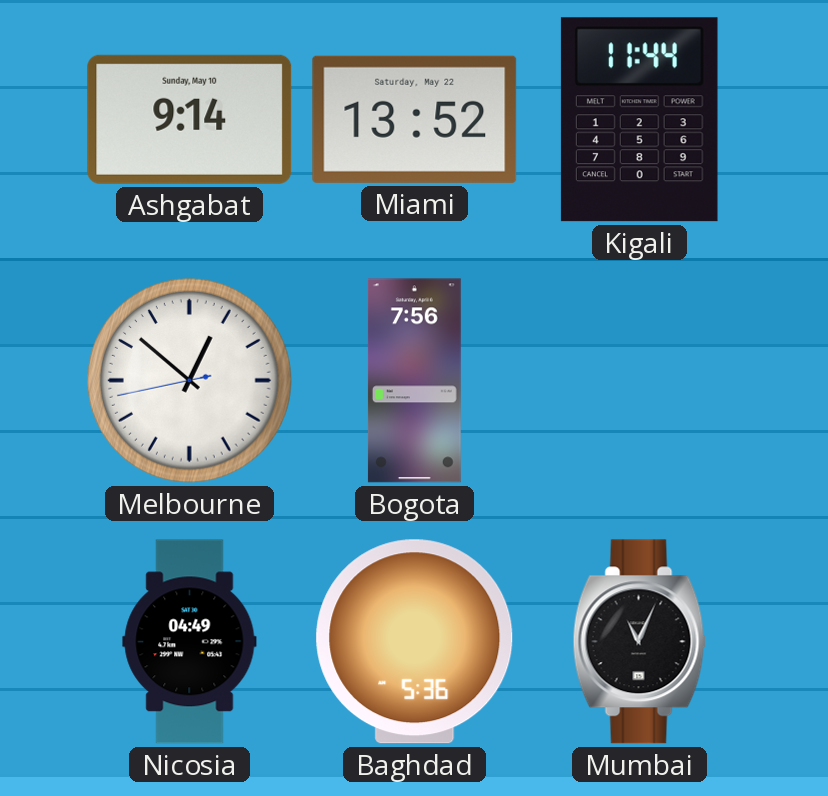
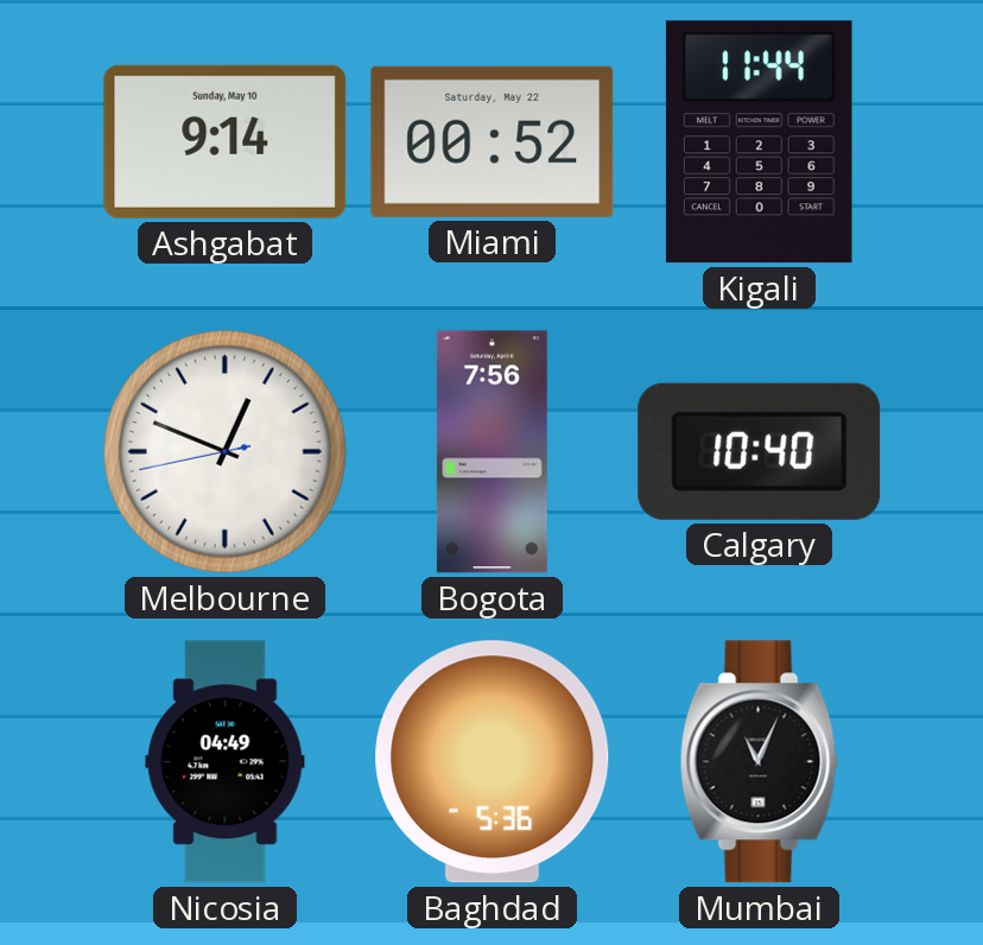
Miami: 13:52 -> 00:52 (493, 141)
Melbourne: 12:51 -> 12:48 (226, 452)
Calgary: none -> 10:40 (760, 451)
